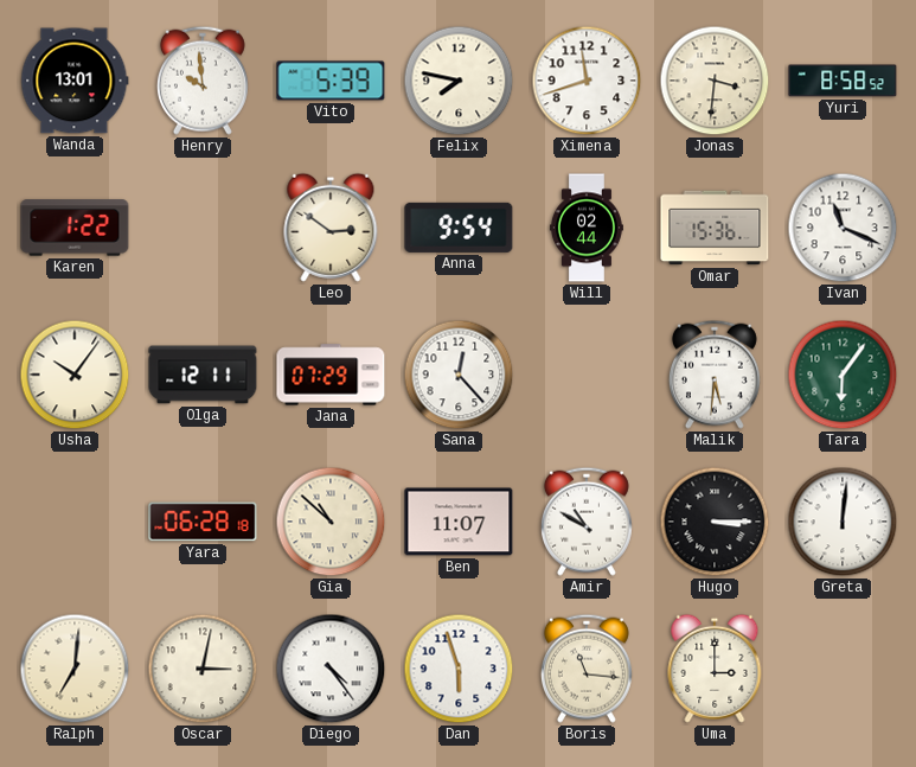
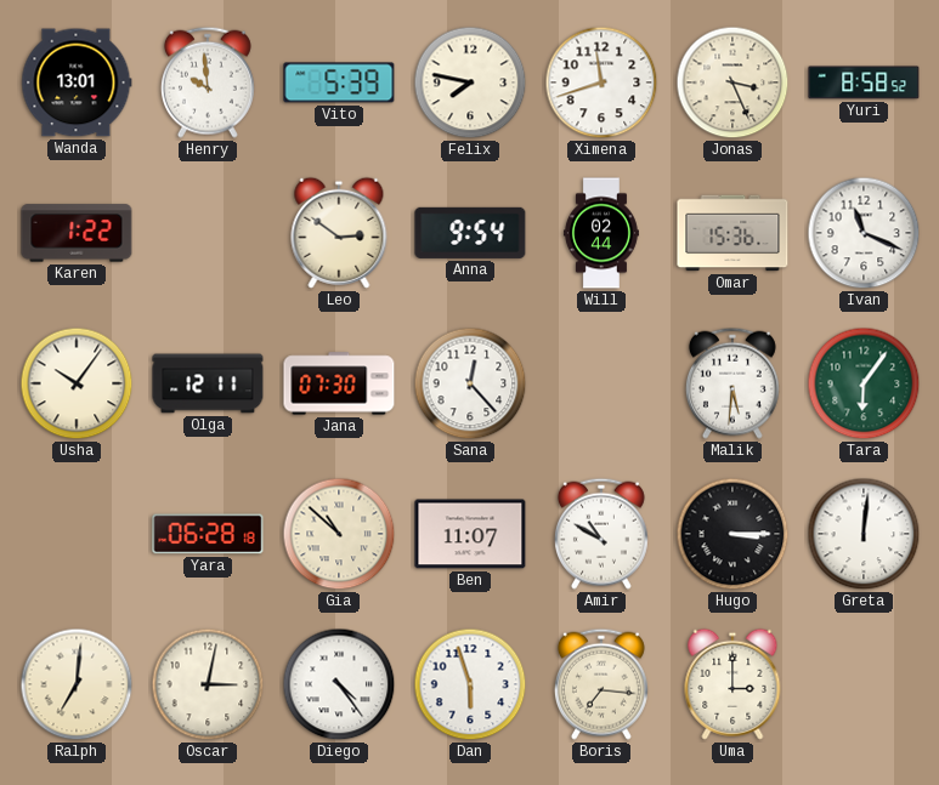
Jonas: 3:31 -> 3:26 (732, 83)
Jana: 07:29 -> 07:30 (339, 383)
Boris: 11:16 -> 7:16 (601, 684)
